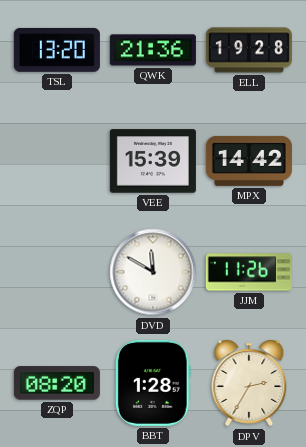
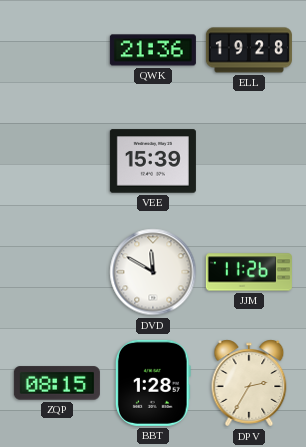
TSL: 13:20 -> none (57, 50)
MPX: 14:42 -> none (249, 161)
ZQP: 08:20 -> 08:15 (57, 383)
